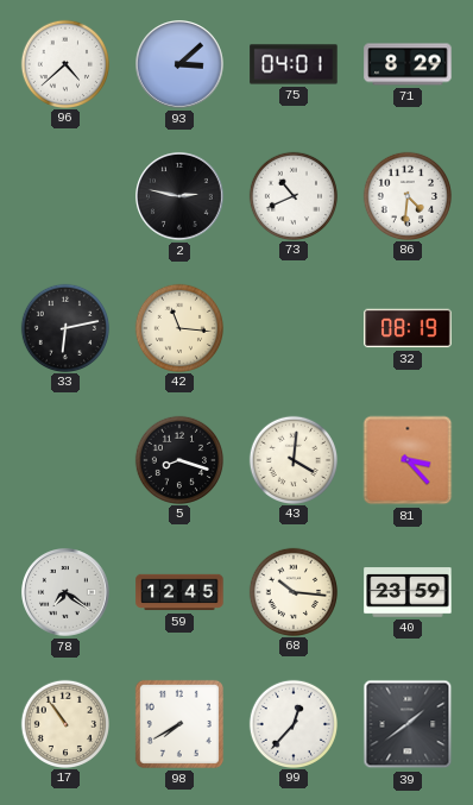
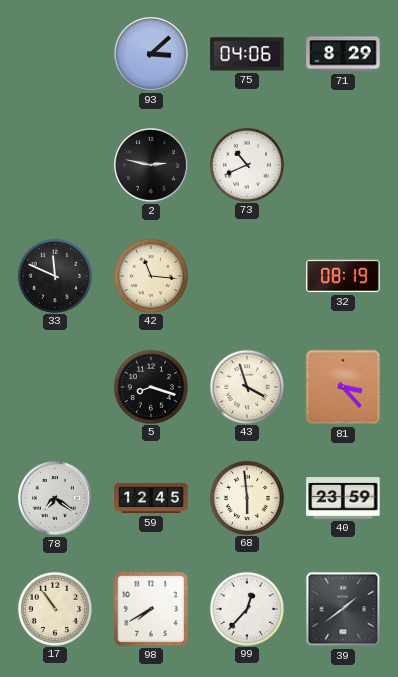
96: 4:38 -> none (64, 63)
75: 04:01 -> 04:06 (247, 54)
86: 4:31 -> none (406, 195)
33: 6:13 -> 11:49 (54, 275)
43: 4:01 -> 3:57 (246, 386)
68: 10:16 -> 5:59 (246, 497)
